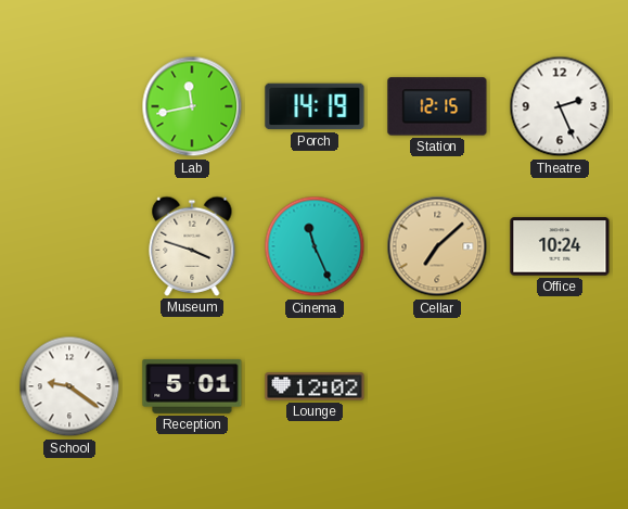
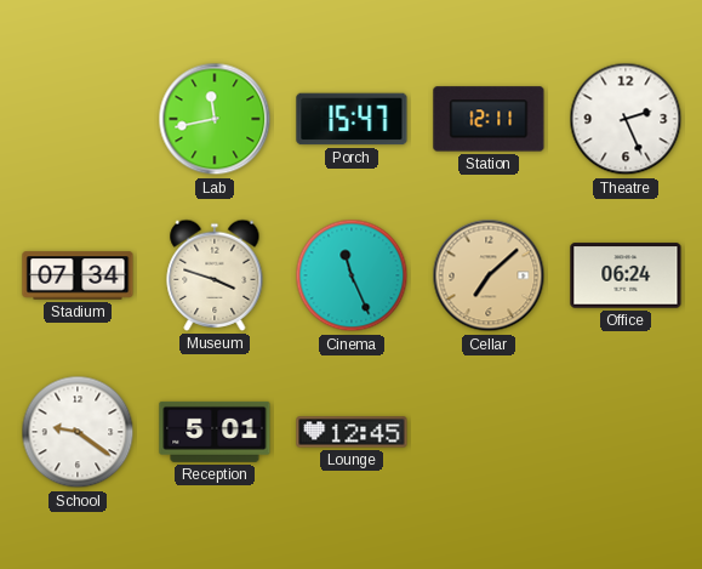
Porch: 14:19 -> 15:47 (352, 119)
Station: 12:15 -> 12:11 (489, 119)
Stadium: none -> 07:34 (78, 275)
Office: 10:24 -> 06:24 (626, 275)
Lounge: 12:02 -> 12:45 (352, 432)
